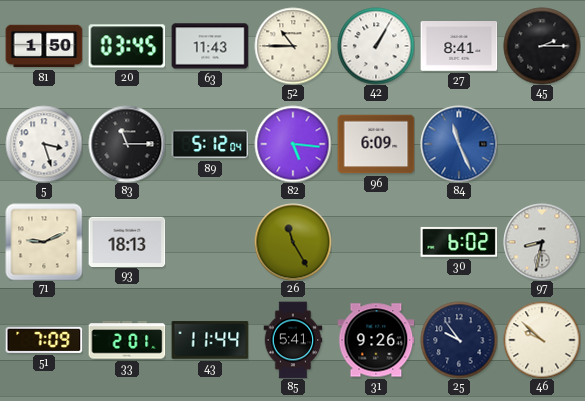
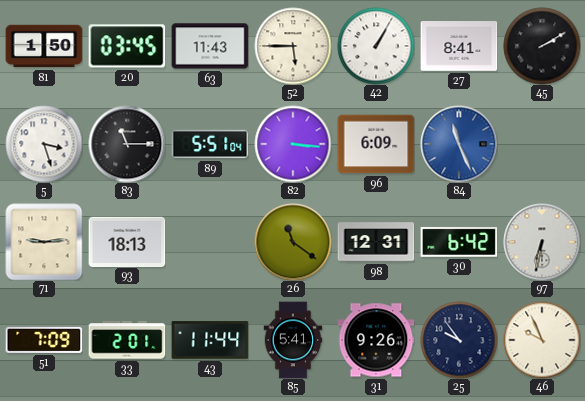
52: 10:45 -> 5:45 (293, 46)
45: 2:15 -> 2:10 (542, 46)
89: 5:12 -> 5:51 (210, 144)
82: 5:16 -> 3:16 (293, 144)
71: 9:11 -> 9:14 (44, 242)
26: 11:25 -> 11:21 (293, 242)
98: none -> 12:31 (376, 242)
30: 6:02 -> 6:42 (459, 242)
97: 8:32 -> 6:32 (542, 242)
46: 9:52 -> 9:56 (542, 340)
